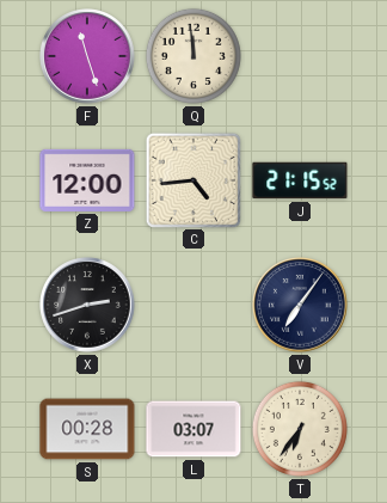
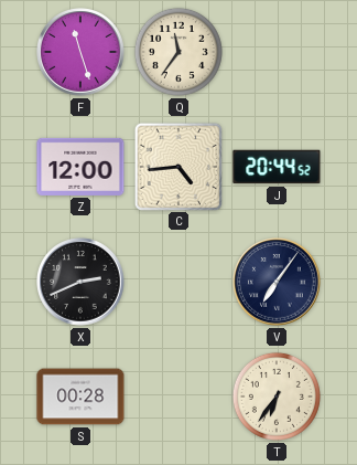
Q: 11:59 -> 11:36 (178, 52)
J: 21:15 -> 20:44 (277, 167)
X: 2:42 -> 2:41 (80, 282)
L: 03:07 -> none (193, 429)
